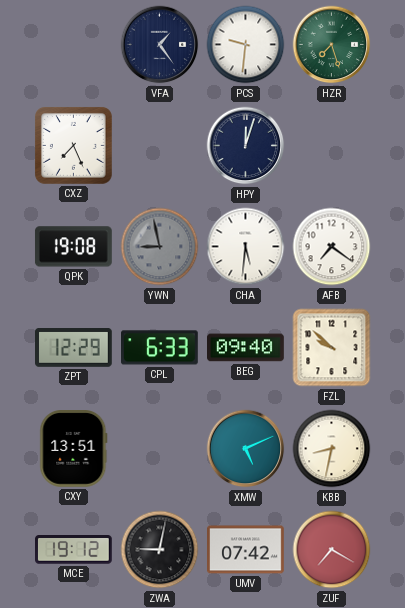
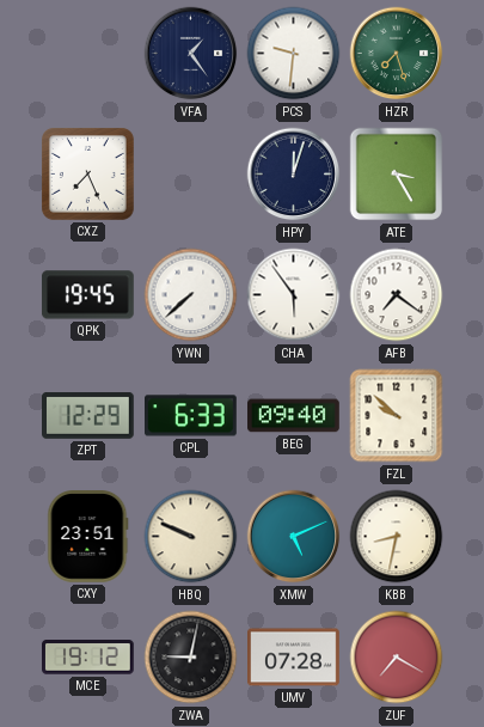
ATE: none -> 3:25 (397, 175)
QPK: 19:08 -> 19:45 (87, 295)
YWN: 8:58 -> 7:38 (191, 295)
YWN dial: grey -> white (191, 295)
CHA: 5:31 -> 5:54 (294, 295)
CXY: 13:51 -> 23:51 (88, 537)
HBQ: none -> 9:49 (191, 537)
UMV: 07:42 -> 07:28 (294, 658)
